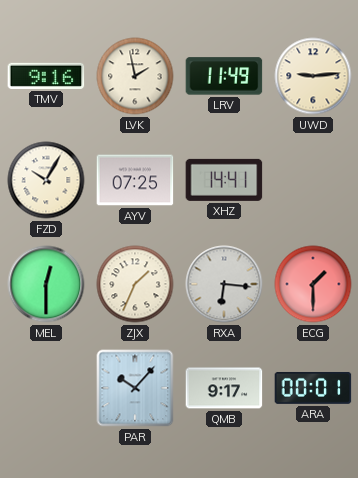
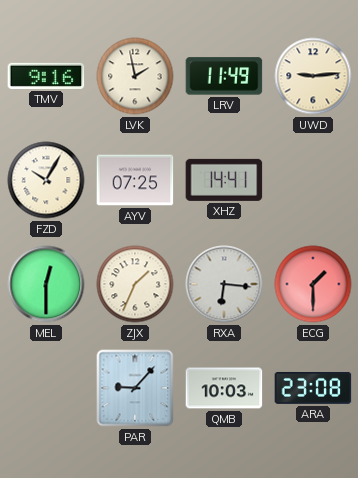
PAR: 10:07 -> 9:07 (135, 388)
QMB: 9:17 -> 10:03 (224, 388)
ARA: 00:01 -> 23:08 (313, 388)
